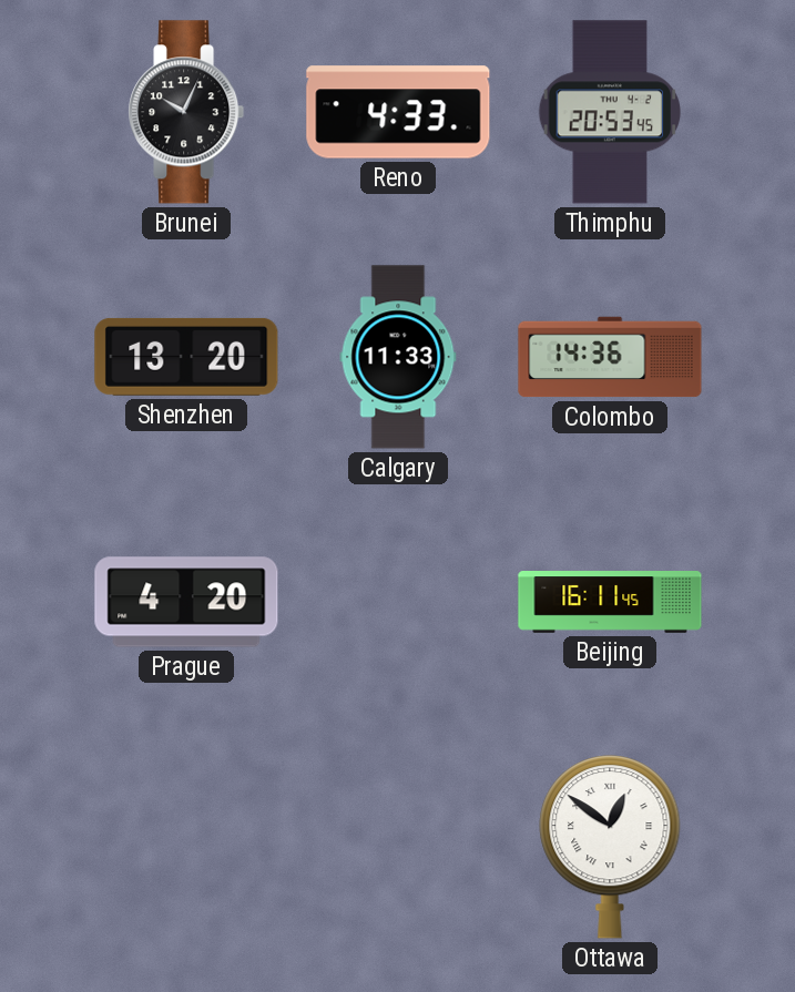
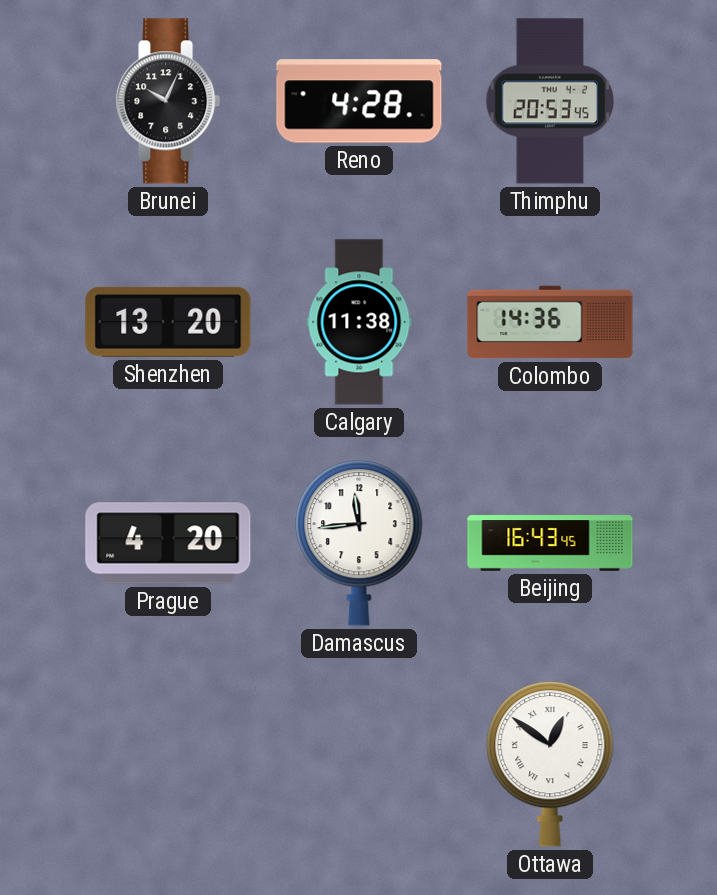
Reno: 4:33 -> 4:28 (359, 101)
Calgary: 11:33 -> 11:38 (359, 322)
Damascus: none -> 11:44 (359, 544)
Beijing: 16:11 -> 16:43 (550, 544)
